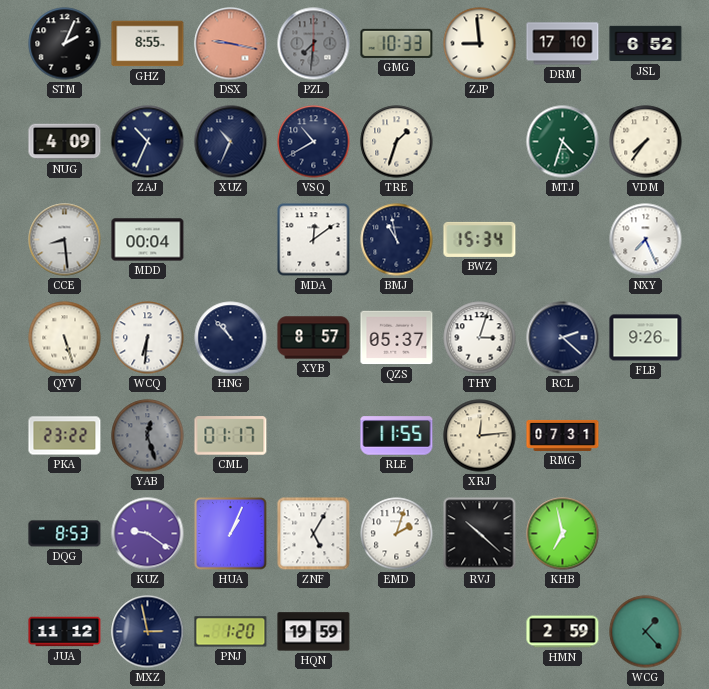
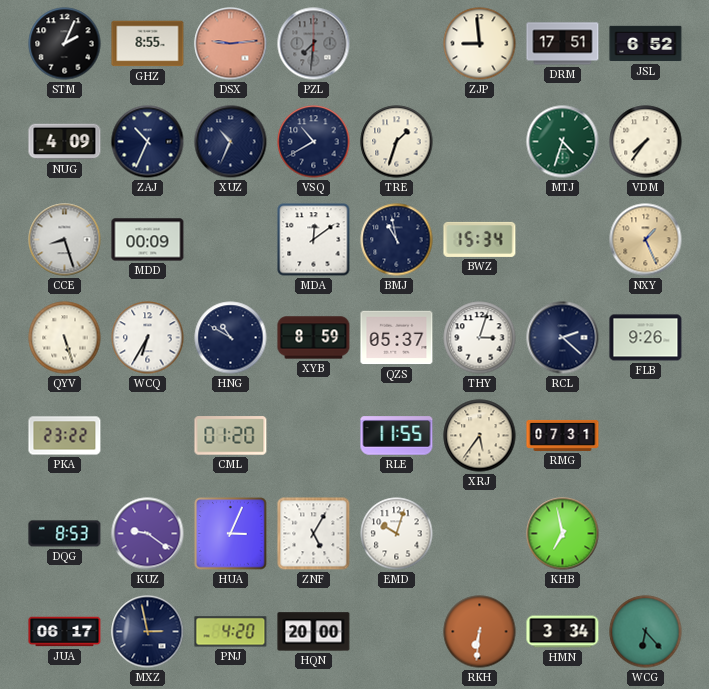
DSX: 9:17 -> 9:14 (231, 44)
GMG: 10:33 -> none (397, 43)
DRM: 17:10 -> 17:51 (563, 44)
CCE: 8:29 -> 8:27 (65, 240)
MDD: 00:04 -> 00:09 (148, 240)
NXY: 7:26 -> 1:26 (646, 240)
NXY dial: white -> champagne (646, 240)
WCQ: 6:31 -> 6:35 (148, 338)
HNG: 10:53 -> 10:50 (231, 338)
XYB: 8:57 -> 8:59 (314, 338)
YAB: 12:27 -> none (148, 436)
CML: 01:17 -> 01:20 (231, 436)
XRJ: 12:14 -> 5:36 (480, 436)
HUA: 1:04 -> 3:04 (231, 534)
EMD: 2:03 -> 10:03 (397, 534)
RVJ: 10:22 -> none (480, 534)
JUA: 11:12 -> 06:17 (65, 632)
PNJ: 1:20 -> 4:20 (231, 632)
HQN: 19:59 -> 20:00 (314, 632)
RKH: none -> 6:31 (480, 632)
HMN: 2:59 -> 3:34 (563, 632)
WCG: 1:23 -> 6:23 (646, 632)
